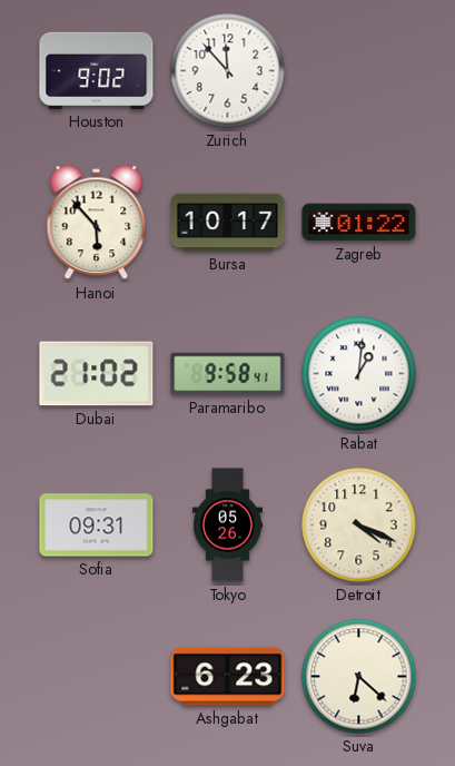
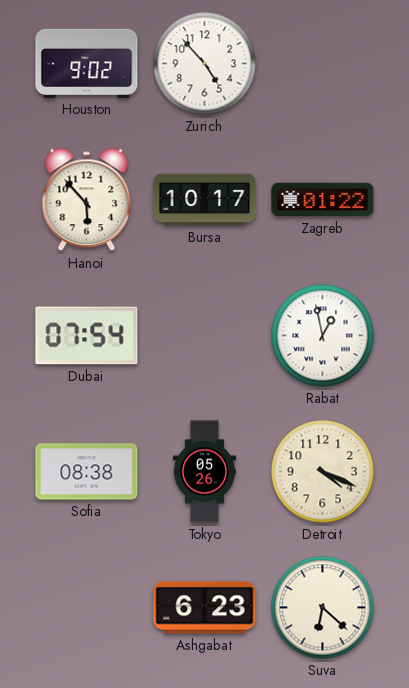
Zurich: 11:53 -> 4:53 (205, 64)
Dubai: 21:02 -> 07:54 (87, 336)
Paramaribo: 9:58 -> none (228, 374)
Rabat: 1:01 -> 12:58 (323, 336)
Sofia: 09:31 -> 08:38 (87, 472)
